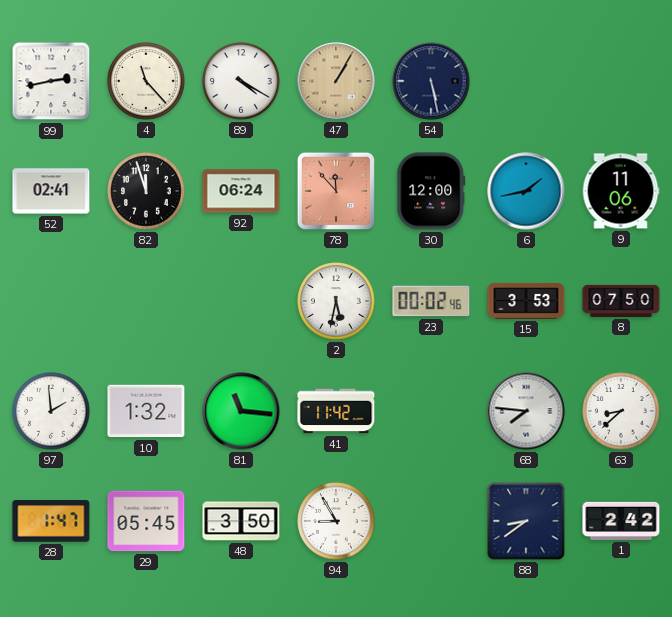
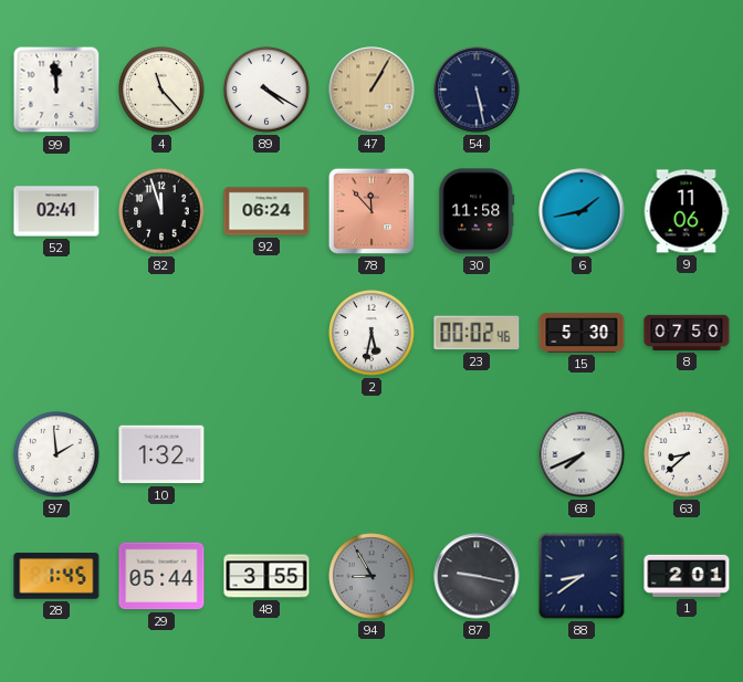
99: 2:43 -> 11:59 (56, 90)
30: 12:00 -> 11:58 (477, 211)
15: 3:53 -> 5:30 (582, 333)
81: 11:16 -> none (241, 411)
41: 11:42 -> none (336, 411)
68: 7:46 -> 7:41 (582, 454)
28: 1:47 -> 1:45 (56, 576)
29: 05:45 -> 05:44 (161, 576)
48: 3:50 -> 3:55 (266, 576)
94 dial: white -> grey (371, 576)
87: none -> 9:17 (477, 576)
1: 2:42 -> 2:01 (687, 576)
